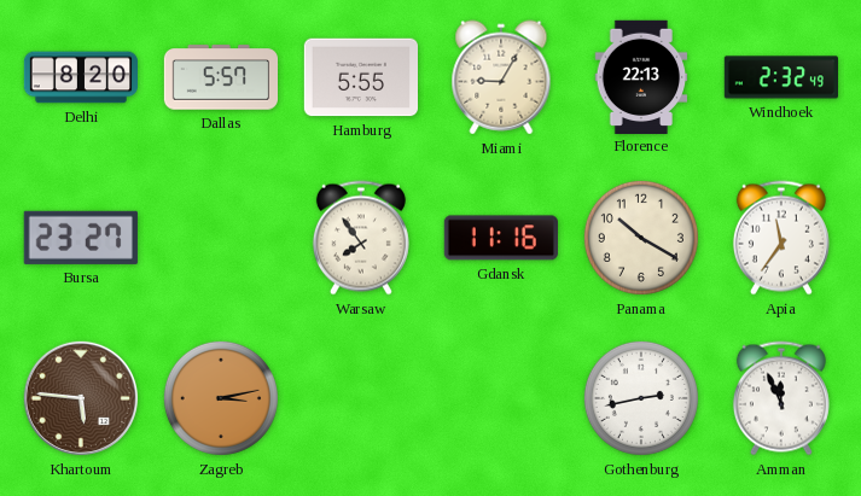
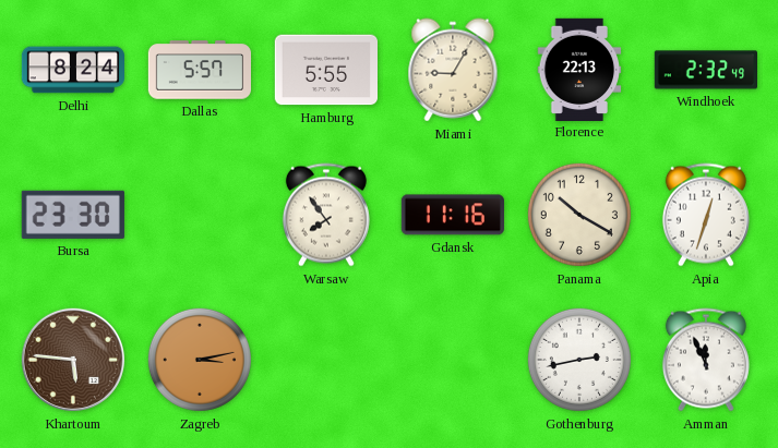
Delhi: 8:20 -> 8:24 (72, 70)
Bursa: 23:27 -> 23:30 (73, 215)
Apia: 11:36 -> 12:33 (706, 215)
